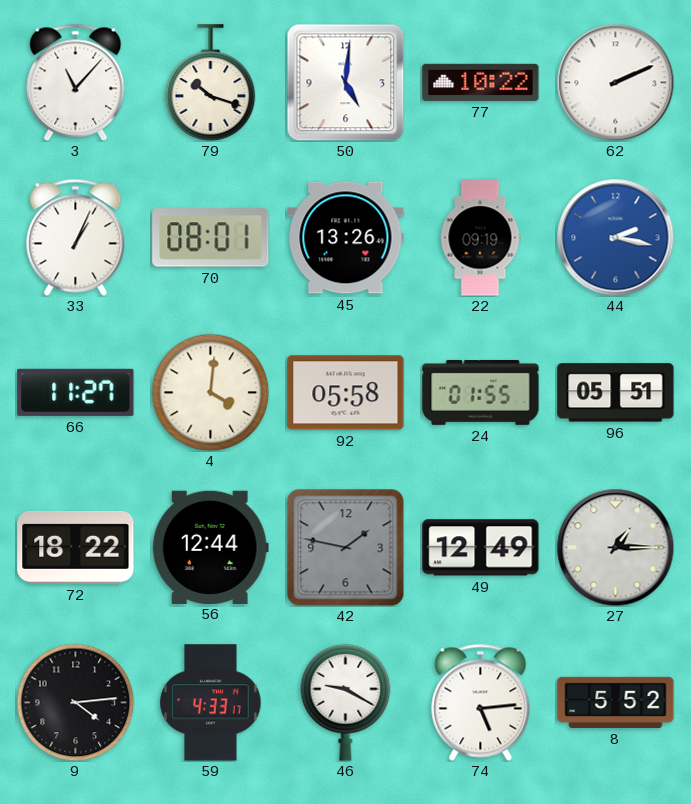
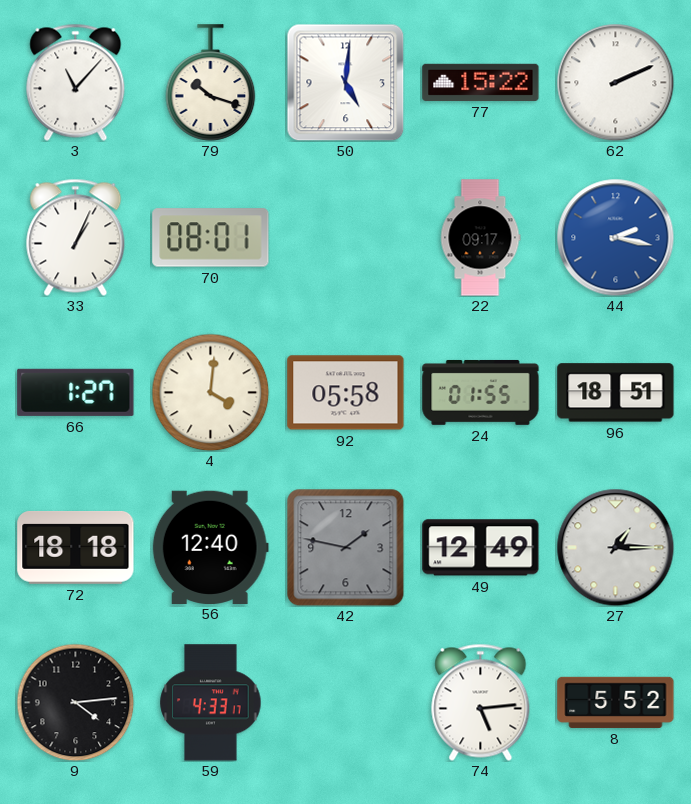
77: 10:22 -> 15:22 (481, 82)
45: 13:26 -> none (346, 238)
22: 09:19 -> 09:17 (480, 238)
66: 11:27 -> 1:27 (76, 392)
96: 05:51 -> 18:51 (616, 393)
72: 18:22 -> 18:18 (76, 547)
56: 12:44 -> 12:40 (210, 547)
46: 9:20 -> none (346, 702)
